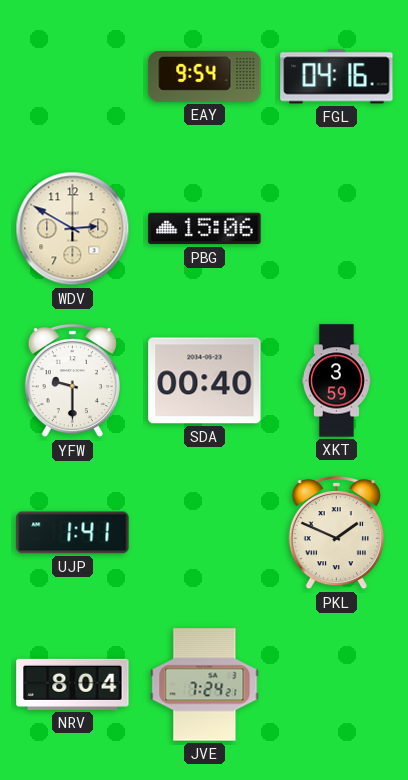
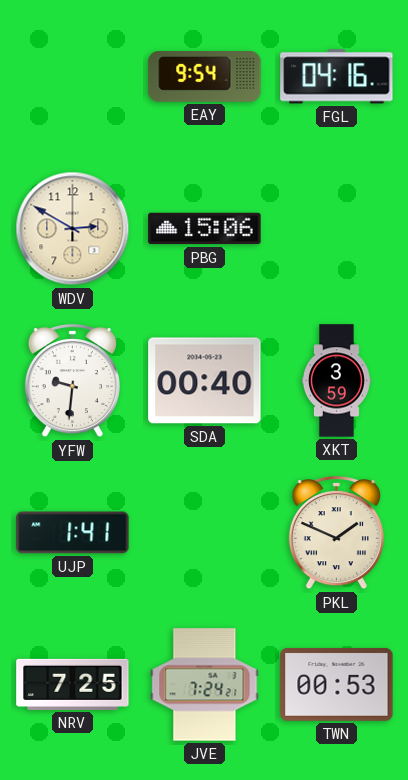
YFW: 9:30 -> 9:31 (72, 381)
NRV: 8:04 -> 7:25 (73, 684)
TWN: none -> 00:53 (337, 684)
